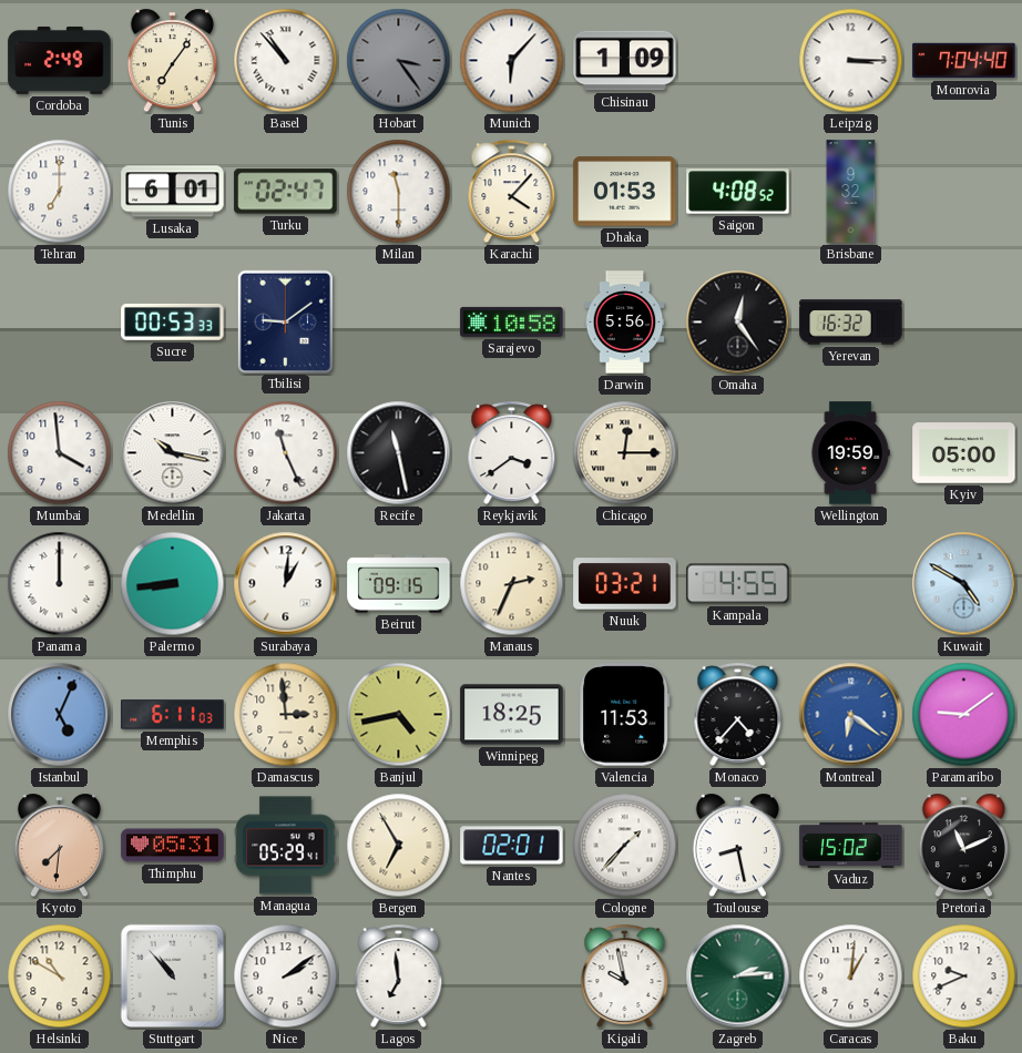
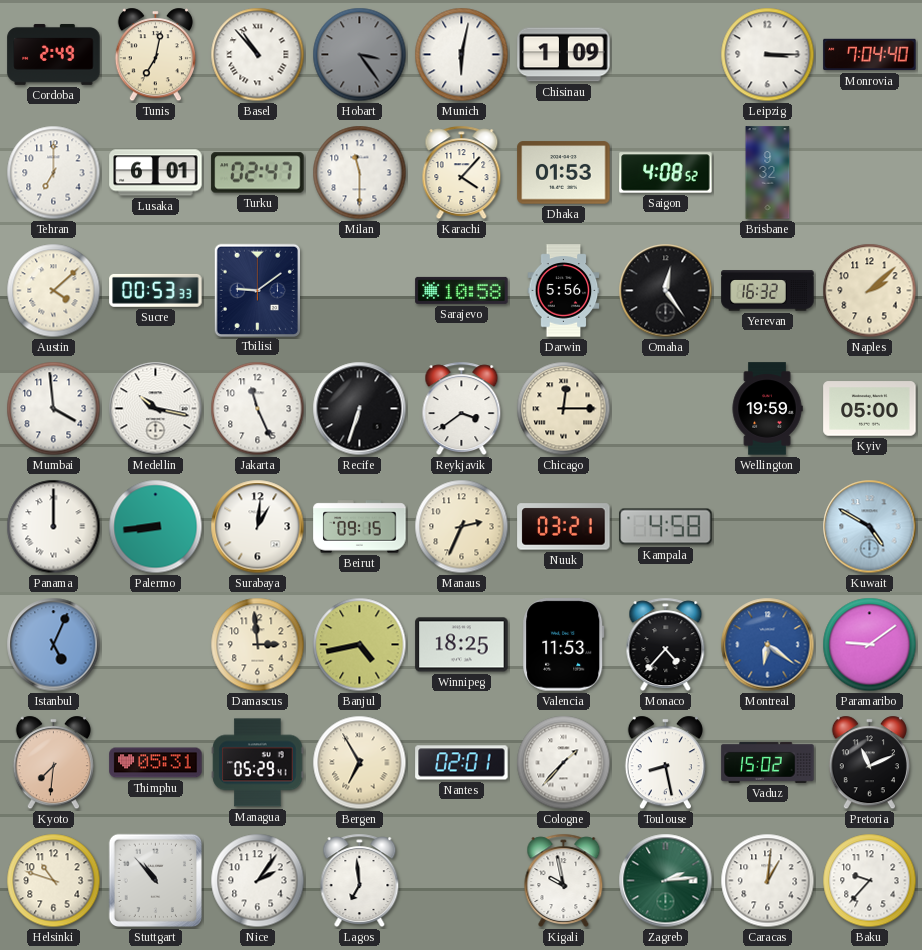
Tunis: 7:06 -> 7:02 (155, 55)
Munich: 6:07 -> 6:02 (462, 55)
Austin: none -> 4:08 (54, 291)
Naples: none -> 2:08 (870, 291)
Recife: 11:28 -> 6:33 (360, 409)
Kampala: 4:55 -> 4:58 (666, 527)
Memphis: 6:11 -> none (173, 715)
Helsinki: 10:50 -> 10:48 (54, 881)
Nice: 2:09 -> 2:06 (258, 881)
Baku: 9:41 -> 9:37 (870, 881)
